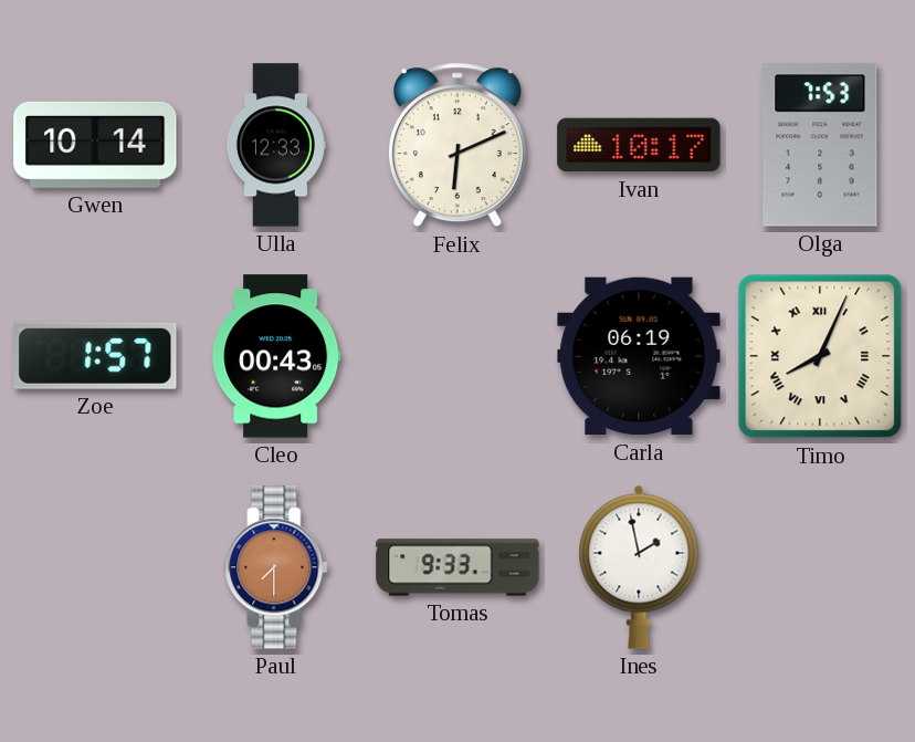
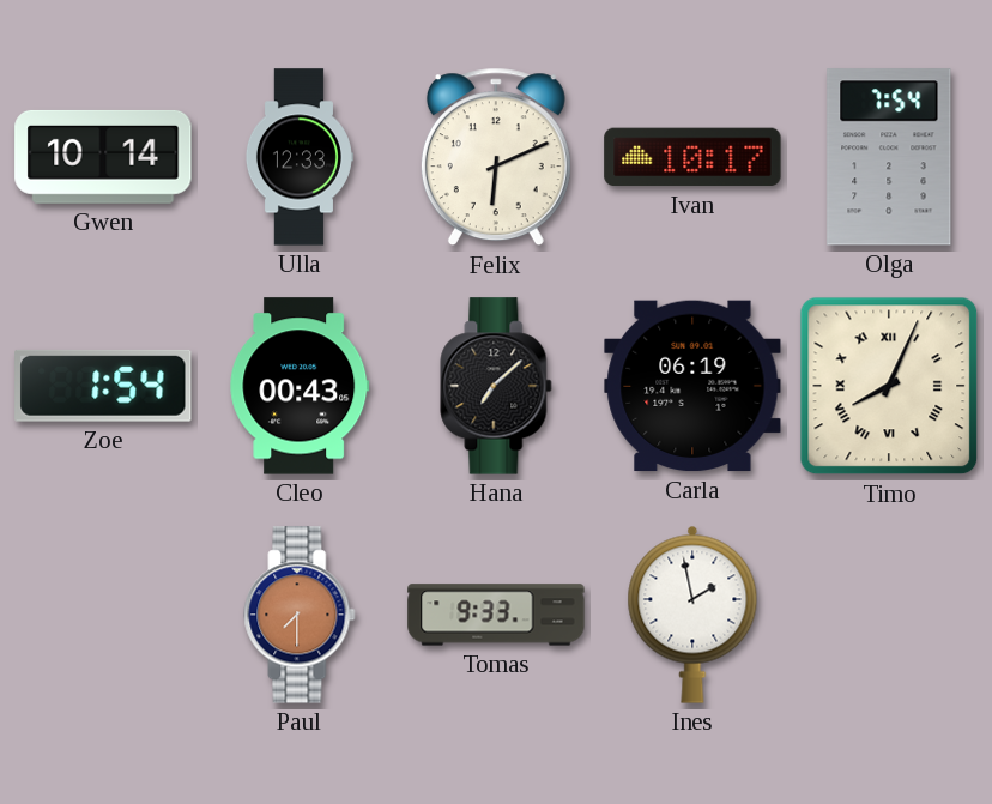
Olga: 7:53 -> 7:54 (889, 157)
Zoe: 1:57 -> 1:54 (103, 386)
Hana: none -> 7:08 (496, 386)
